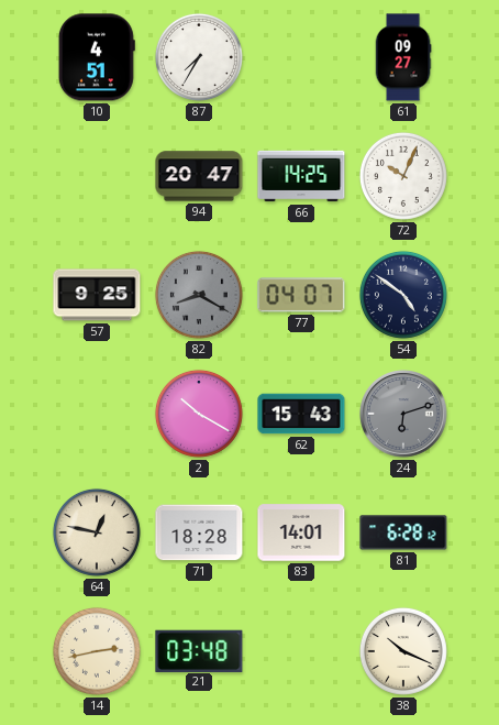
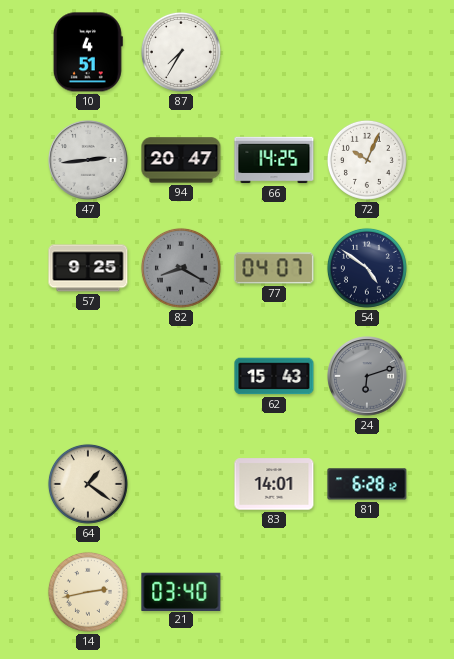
61: 09:27 -> none (403, 57)
47: none -> 2:44 (88, 160)
2: 10:20 -> none (199, 414)
64: 12:47 -> 1:21 (88, 484)
71: 18:28 -> none (199, 532)
21: 03:48 -> 03:40 (181, 591)
38: 10:19 -> none (403, 651)
